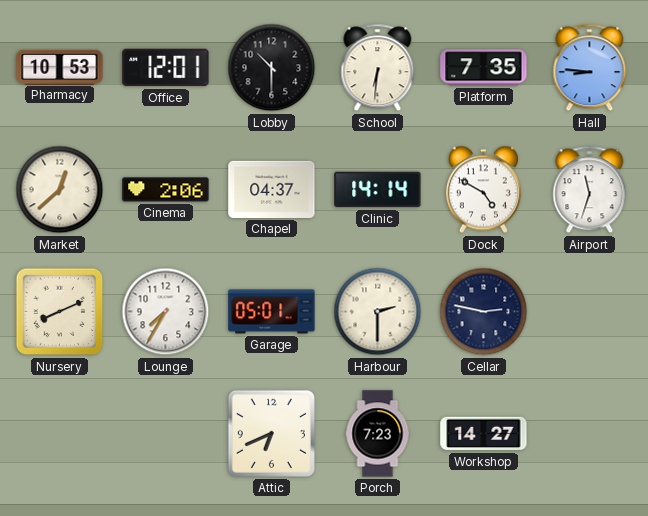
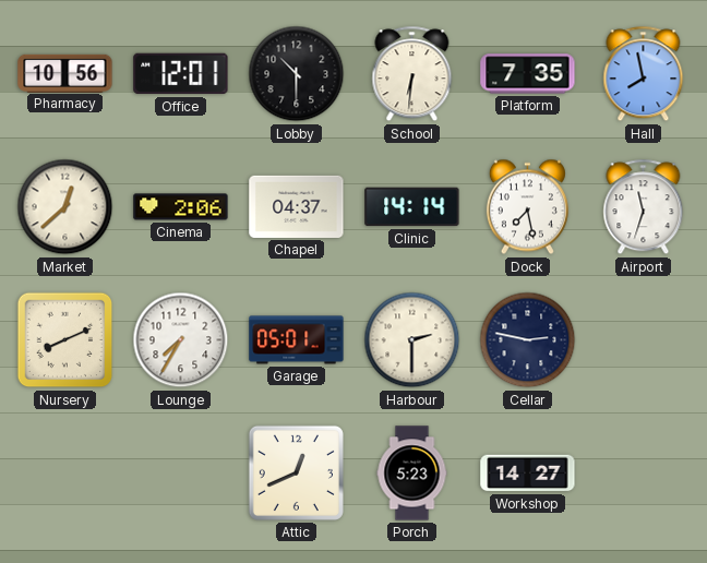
Pharmacy: 10:53 -> 10:56 (65, 73)
Hall: 8:46 -> 7:58 (644, 74)
Dock: 4:50 -> 7:28 (527, 207)
Attic: 6:41 -> 12:41 (296, 472)
Porch: 7:23 -> 5:23 (412, 474)
